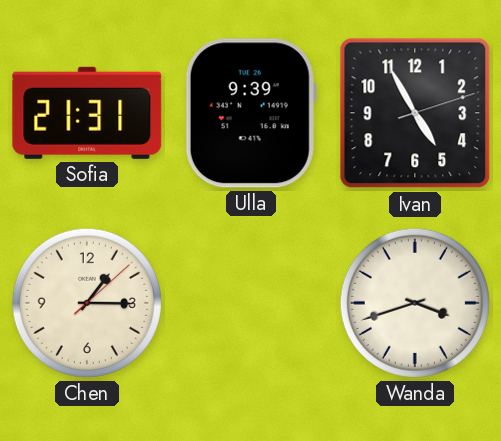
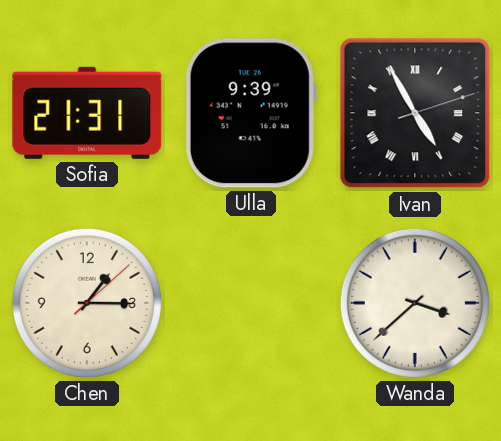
Ivan numerals: Arabic -> Roman (415, 113)
Wanda: 3:42 -> 3:38 (415, 303)
